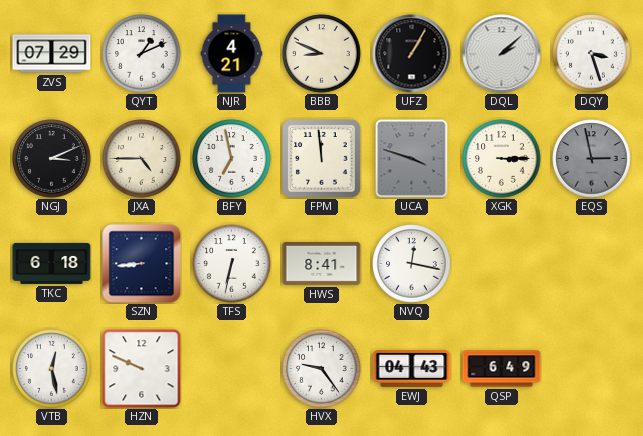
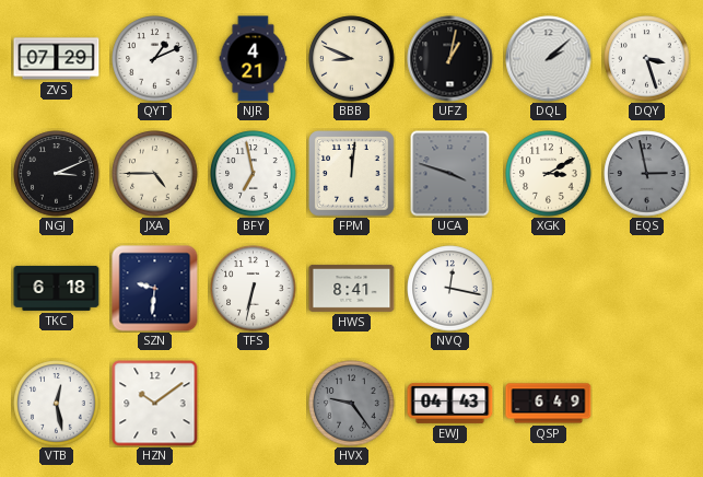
UFZ: 1:05 -> 1:02 (450, 59)
FPM: 11:59 -> 12:01 (352, 174)
XGK: 3:15 -> 3:10 (549, 174)
SZN: 8:44 -> 9:31 (155, 289)
HZN: 9:49 -> 10:09 (155, 404)
HVX dial: white -> grey (352, 404)
